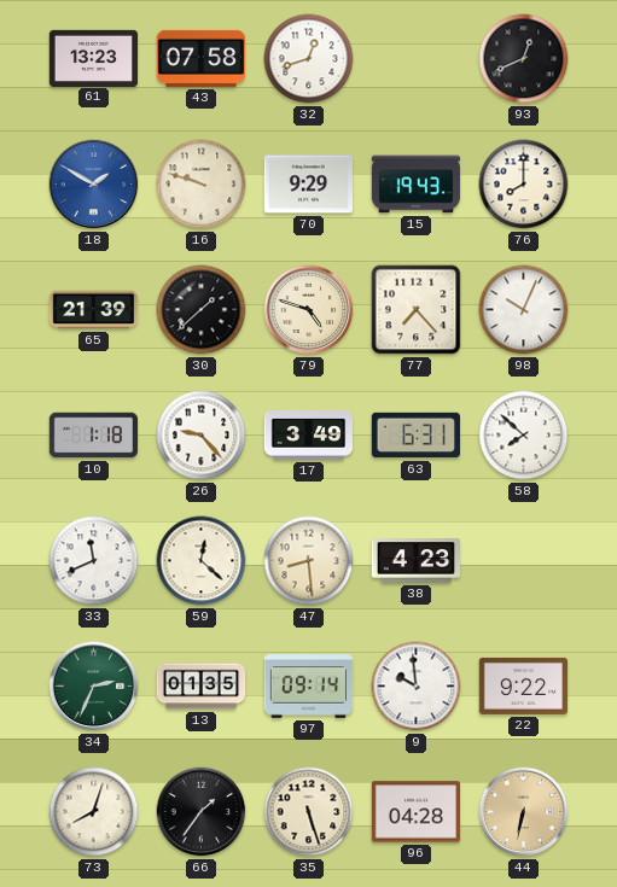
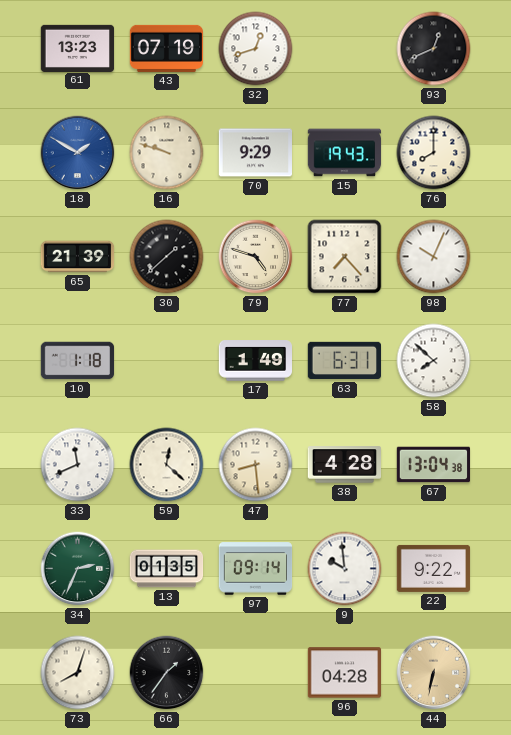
43: 07:58 -> 07:19 (166, 48)
26: 9:23 -> none (202, 436)
17: 3:49 -> 1:49 (256, 361)
38: 4:23 -> 4:28 (345, 465)
67: none -> 13:04 (434, 465)
35: 5:27 -> none (309, 812)
